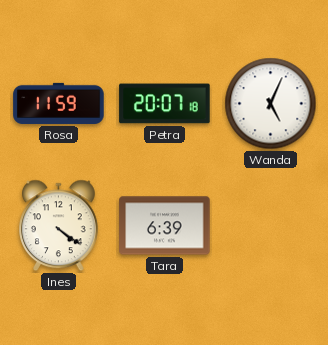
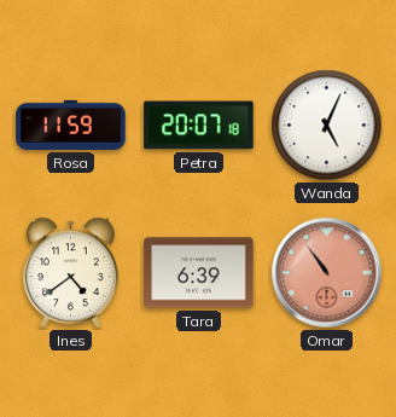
Ines: 4:21 -> 4:39 (71, 273)
Omar: none -> 10:54 (327, 273)
